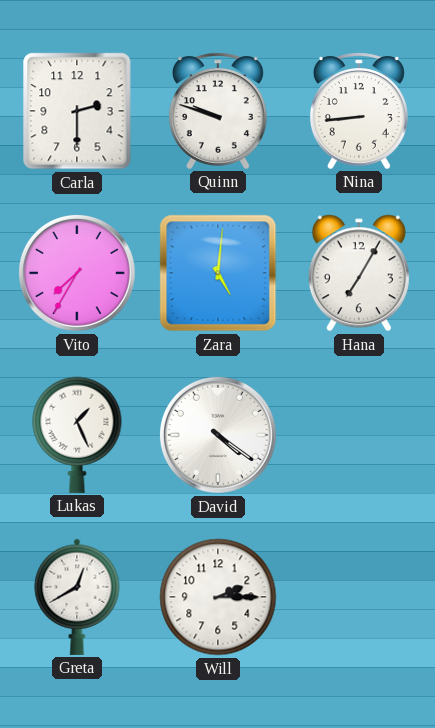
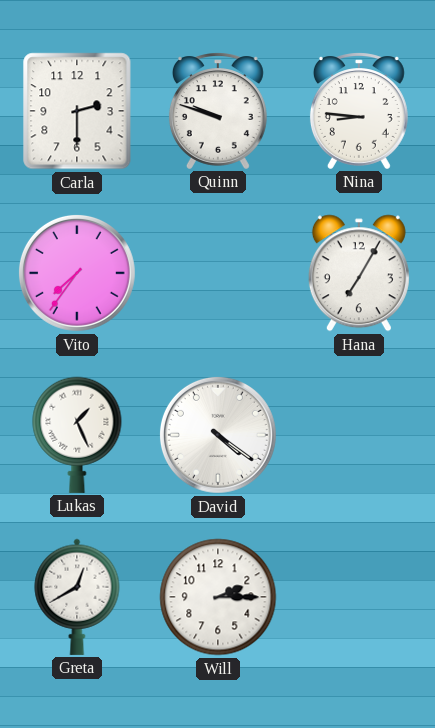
Nina: 8:44 -> 8:46 (359, 111)
Vito: 7:35 -> 7:36 (77, 273)
Zara: 5:01 -> none (218, 273)
